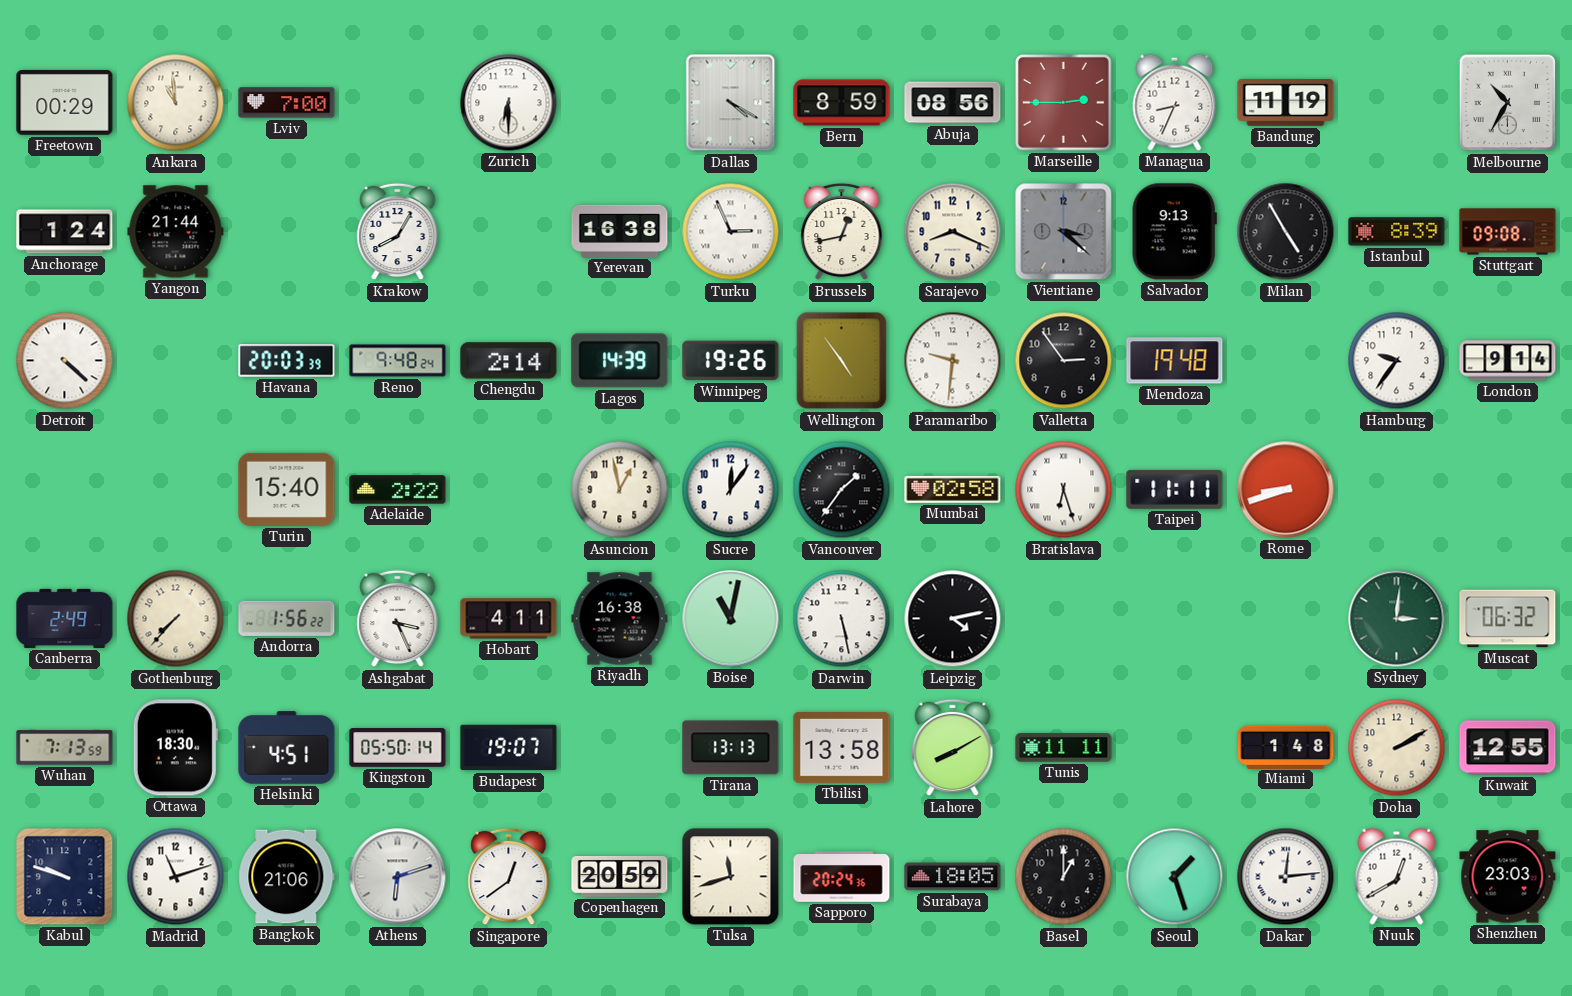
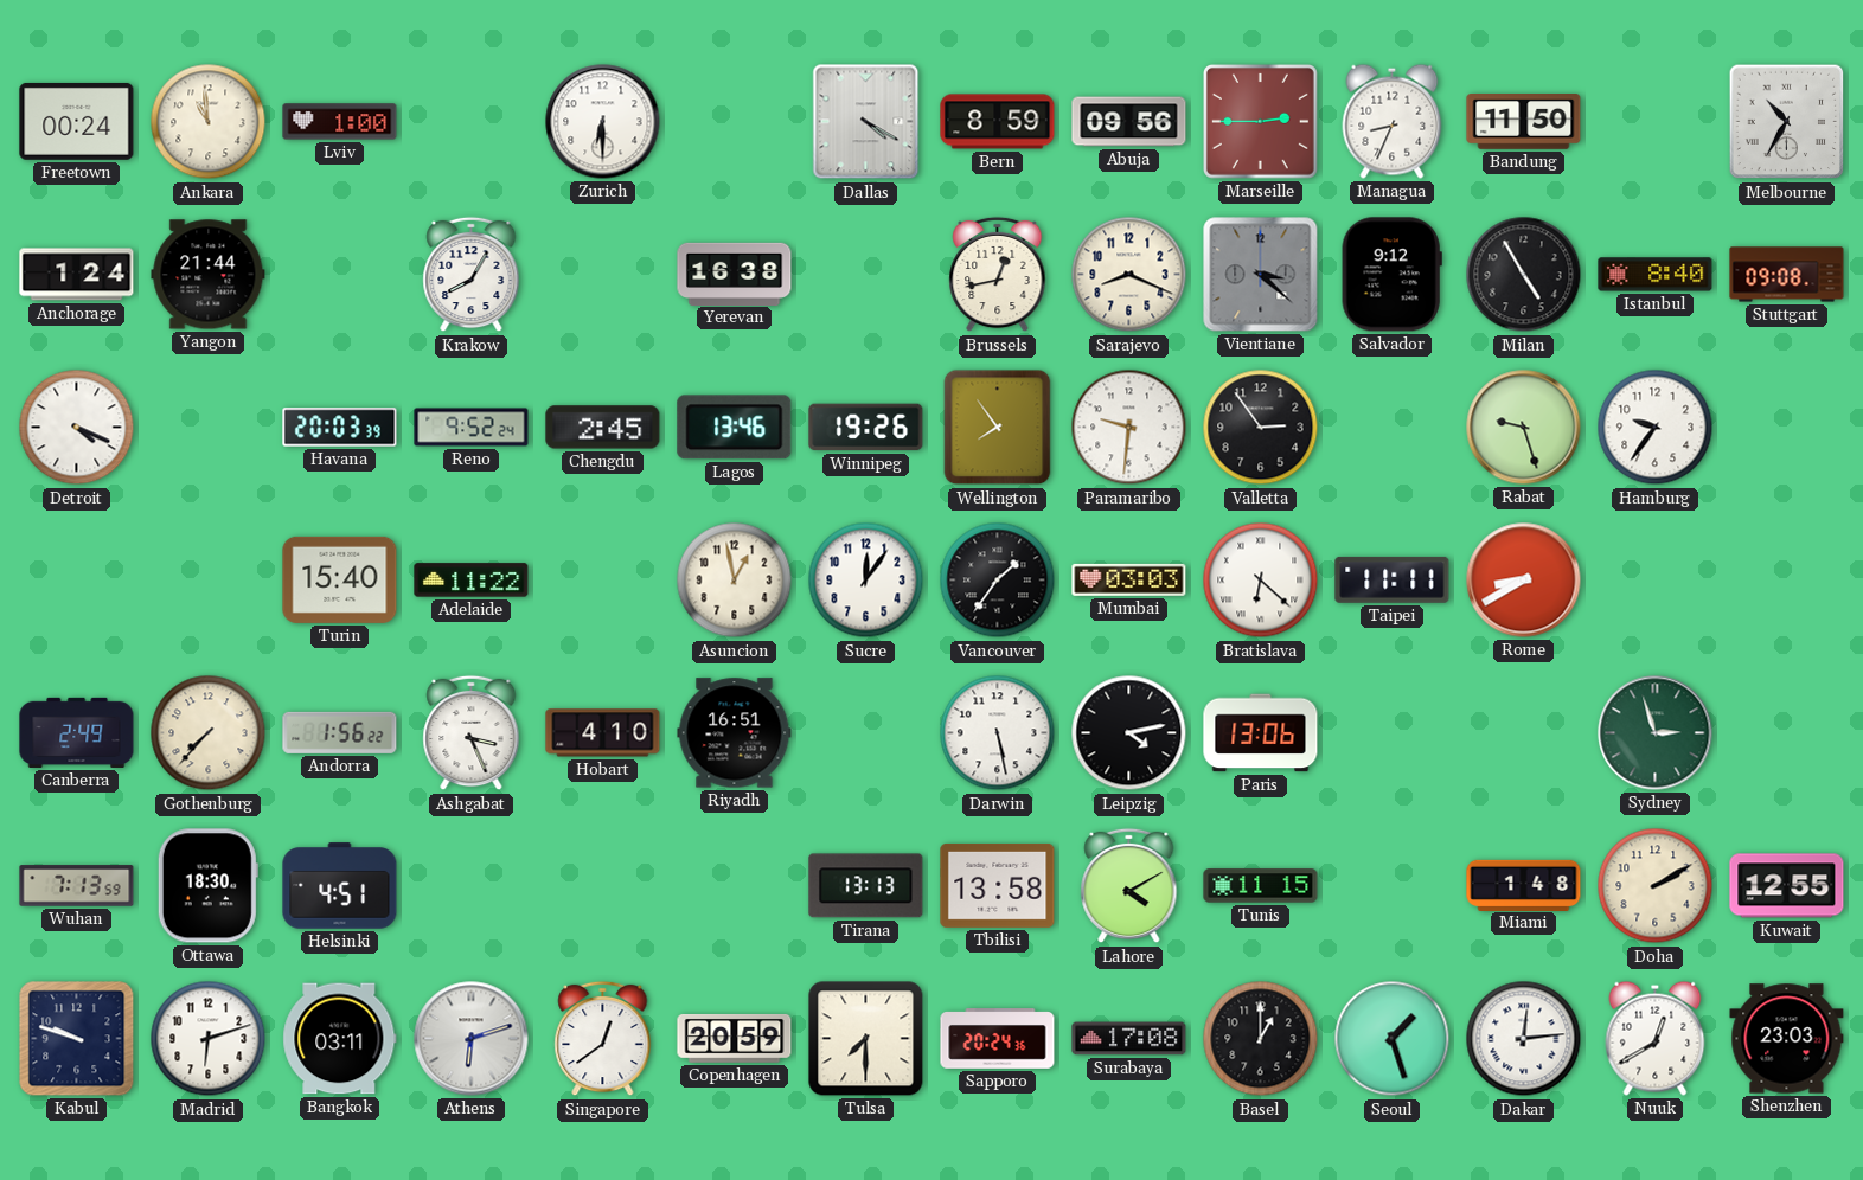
Freetown: 00:29 -> 00:24 (77, 122)
Lviv: 7:00 -> 1:00 (340, 122)
Abuja: 08:56 -> 09:56 (1129, 122)
Bandung: 11:19 -> 11:50 (1524, 122)
Turku: 2:56 -> none (731, 232)
Salvador: 9:13 -> 9:12 (1391, 275)
Istanbul: 8:39 -> 8:40 (1656, 275)
Detroit: 4:22 -> 4:19 (77, 428)
Reno: 9:48 -> 9:52 (472, 428)
Chengdu: 2:14 -> 2:45 (603, 428)
Lagos: 14:39 -> 13:46 (735, 428)
Wellington: 4:54 -> 7:54 (998, 428)
Mendoza: 19:48 -> none (1175, 361)
Rabat: none -> 9:27 (1524, 428)
London: 9:14 -> none (1508, 361)
Adelaide: 2:22 -> 11:22 (472, 581)
Mumbai: 02:58 -> 03:03 (1129, 579)
Bratislava: 6:27 -> 6:22 (1261, 581)
Rome: 8:42 -> 8:40 (1524, 581)
Hobart: 4:11 -> 4:10 (603, 733)
Riyadh: 16:38 -> 16:51 (735, 733)
Boise: 11:02 -> none (731, 619)
Paris: none -> 13:06 (1261, 733)
Sydney: 3:01 -> 2:57 (1656, 733)
Muscat: 06:32 -> none (1508, 619)
Kingston: 05:50 -> none (398, 748)
Budapest: 19:07 -> none (509, 748)
Lahore: 8:10 -> 4:10 (1129, 886)
Tunis: 11:11 -> 11:15 (1261, 886)
Madrid: 11:12 -> 6:12 (209, 1039)
Bangkok: 21:06 -> 03:11 (340, 1039)
Tulsa: 11:42 -> 7:30 (866, 1039)
Surabaya: 18:05 -> 17:08 (1129, 1039)
